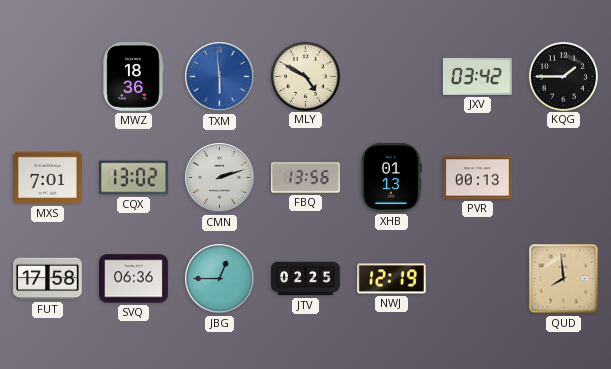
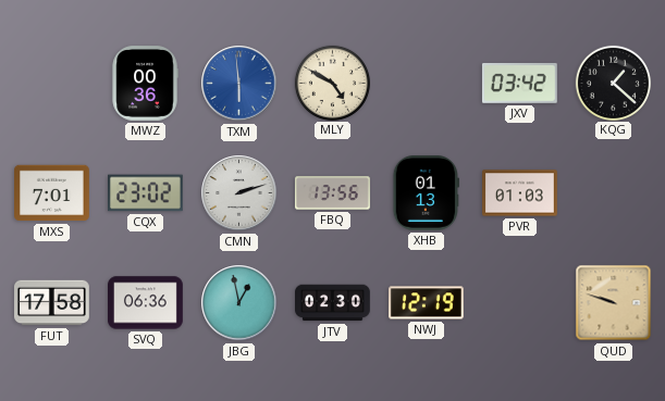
MWZ: 18:36 -> 00:36 (145, 84)
KQG: 1:45 -> 1:22 (613, 83)
CQX: 13:02 -> 23:02 (146, 193)
PVR: 00:13 -> 01:03 (520, 193)
JBG: 12:45 -> 12:58 (239, 303)
JTV: 02:25 -> 02:30 (333, 303)
QUD: 7:59 -> 9:48 (614, 303)
